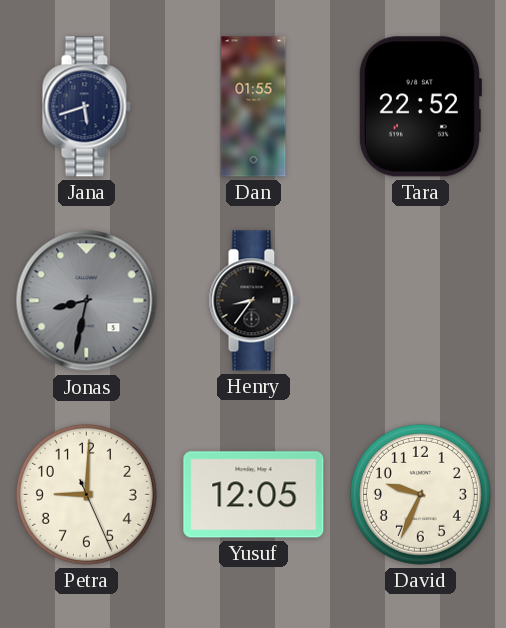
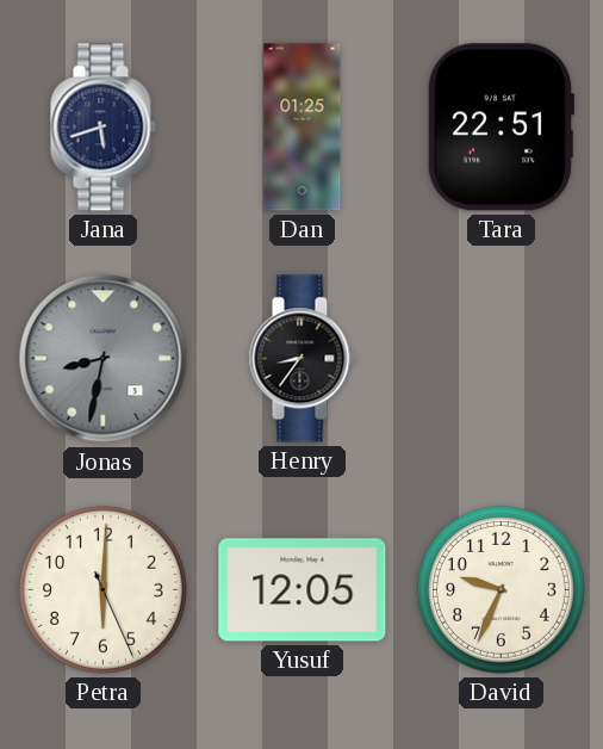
Dan: 01:55 -> 01:25 (303, 128)
Tara: 22:52 -> 22:51 (501, 128)
Petra: 9:00 -> 6:00 (102, 589)
